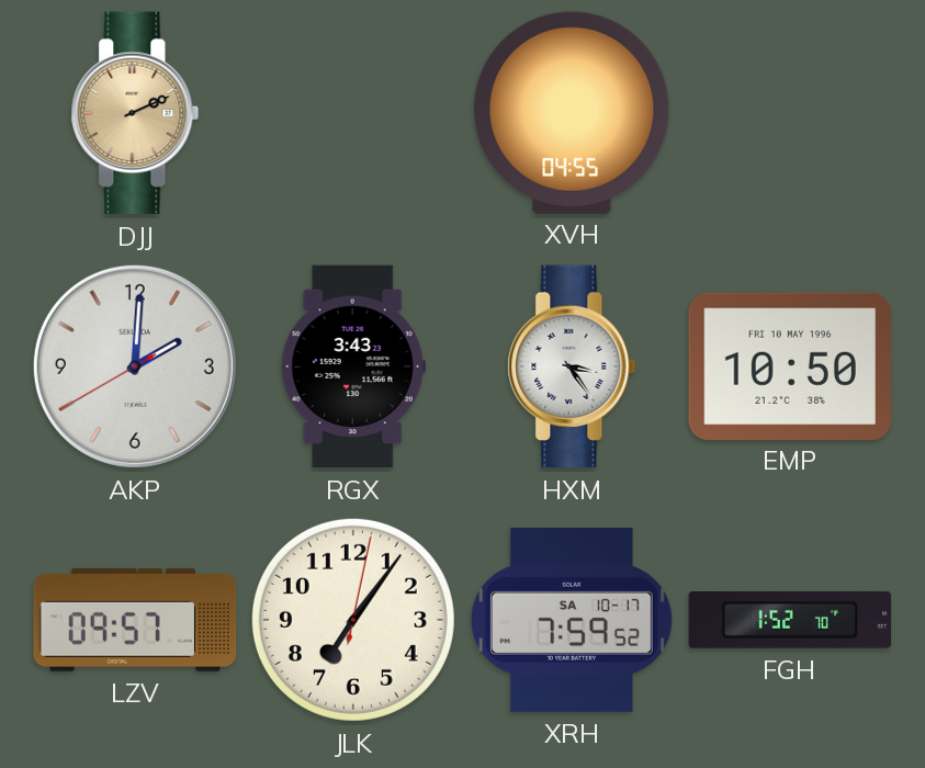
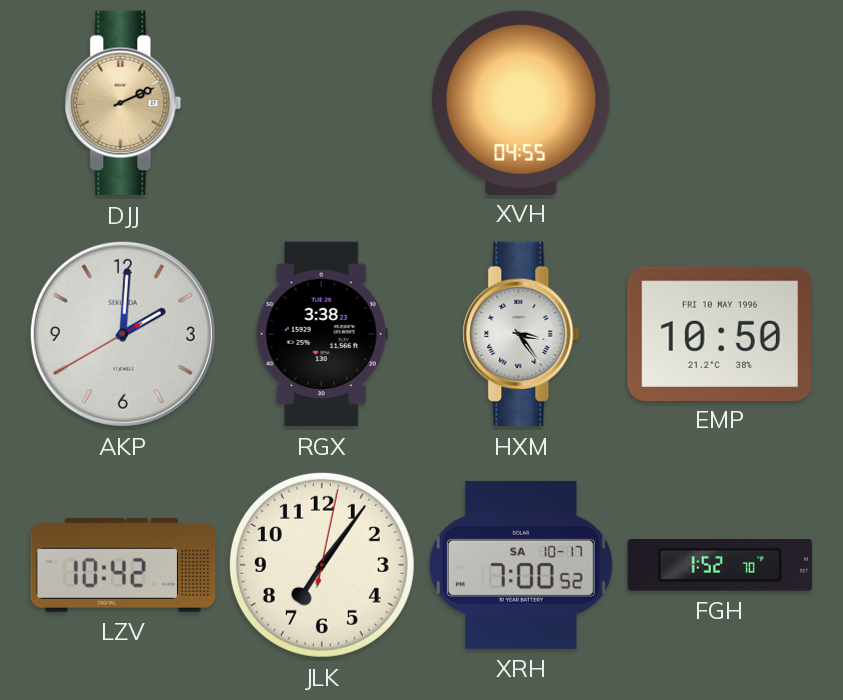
RGX: 3:43 -> 3:38 (322, 334)
LZV: 09:57 -> 10:42 (123, 565)
XRH: 7:59 -> 7:00 (521, 565)
